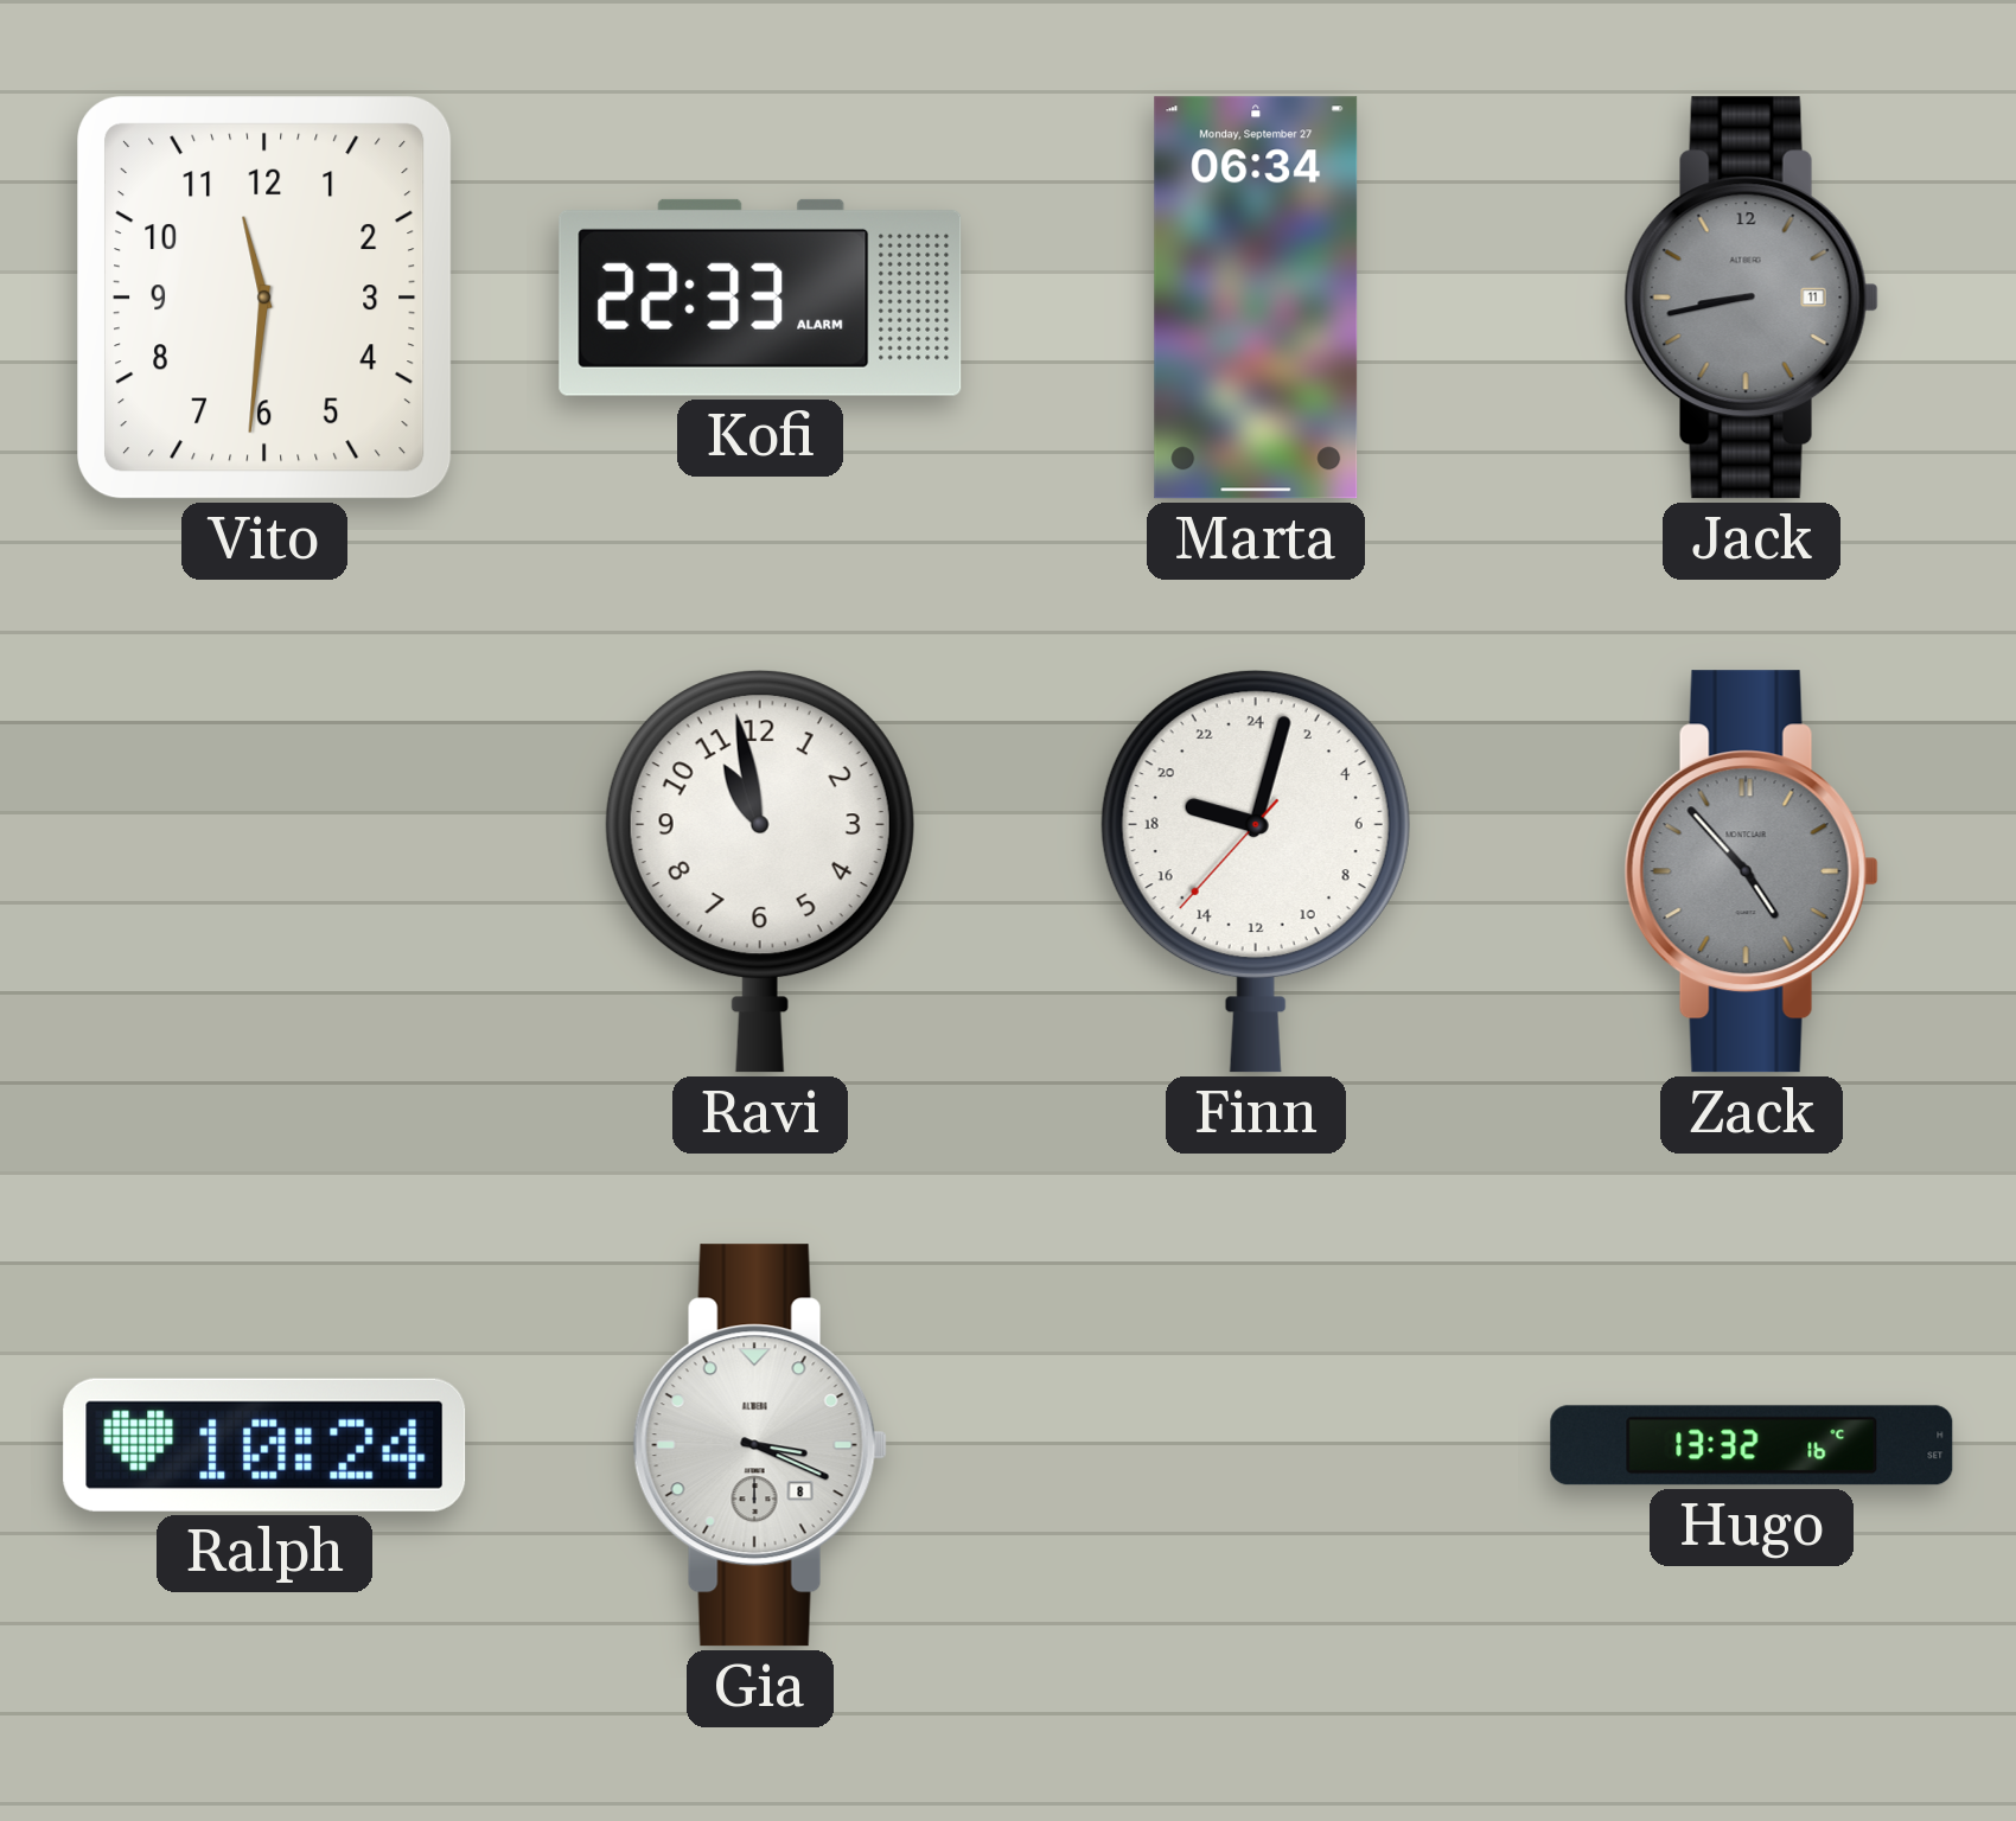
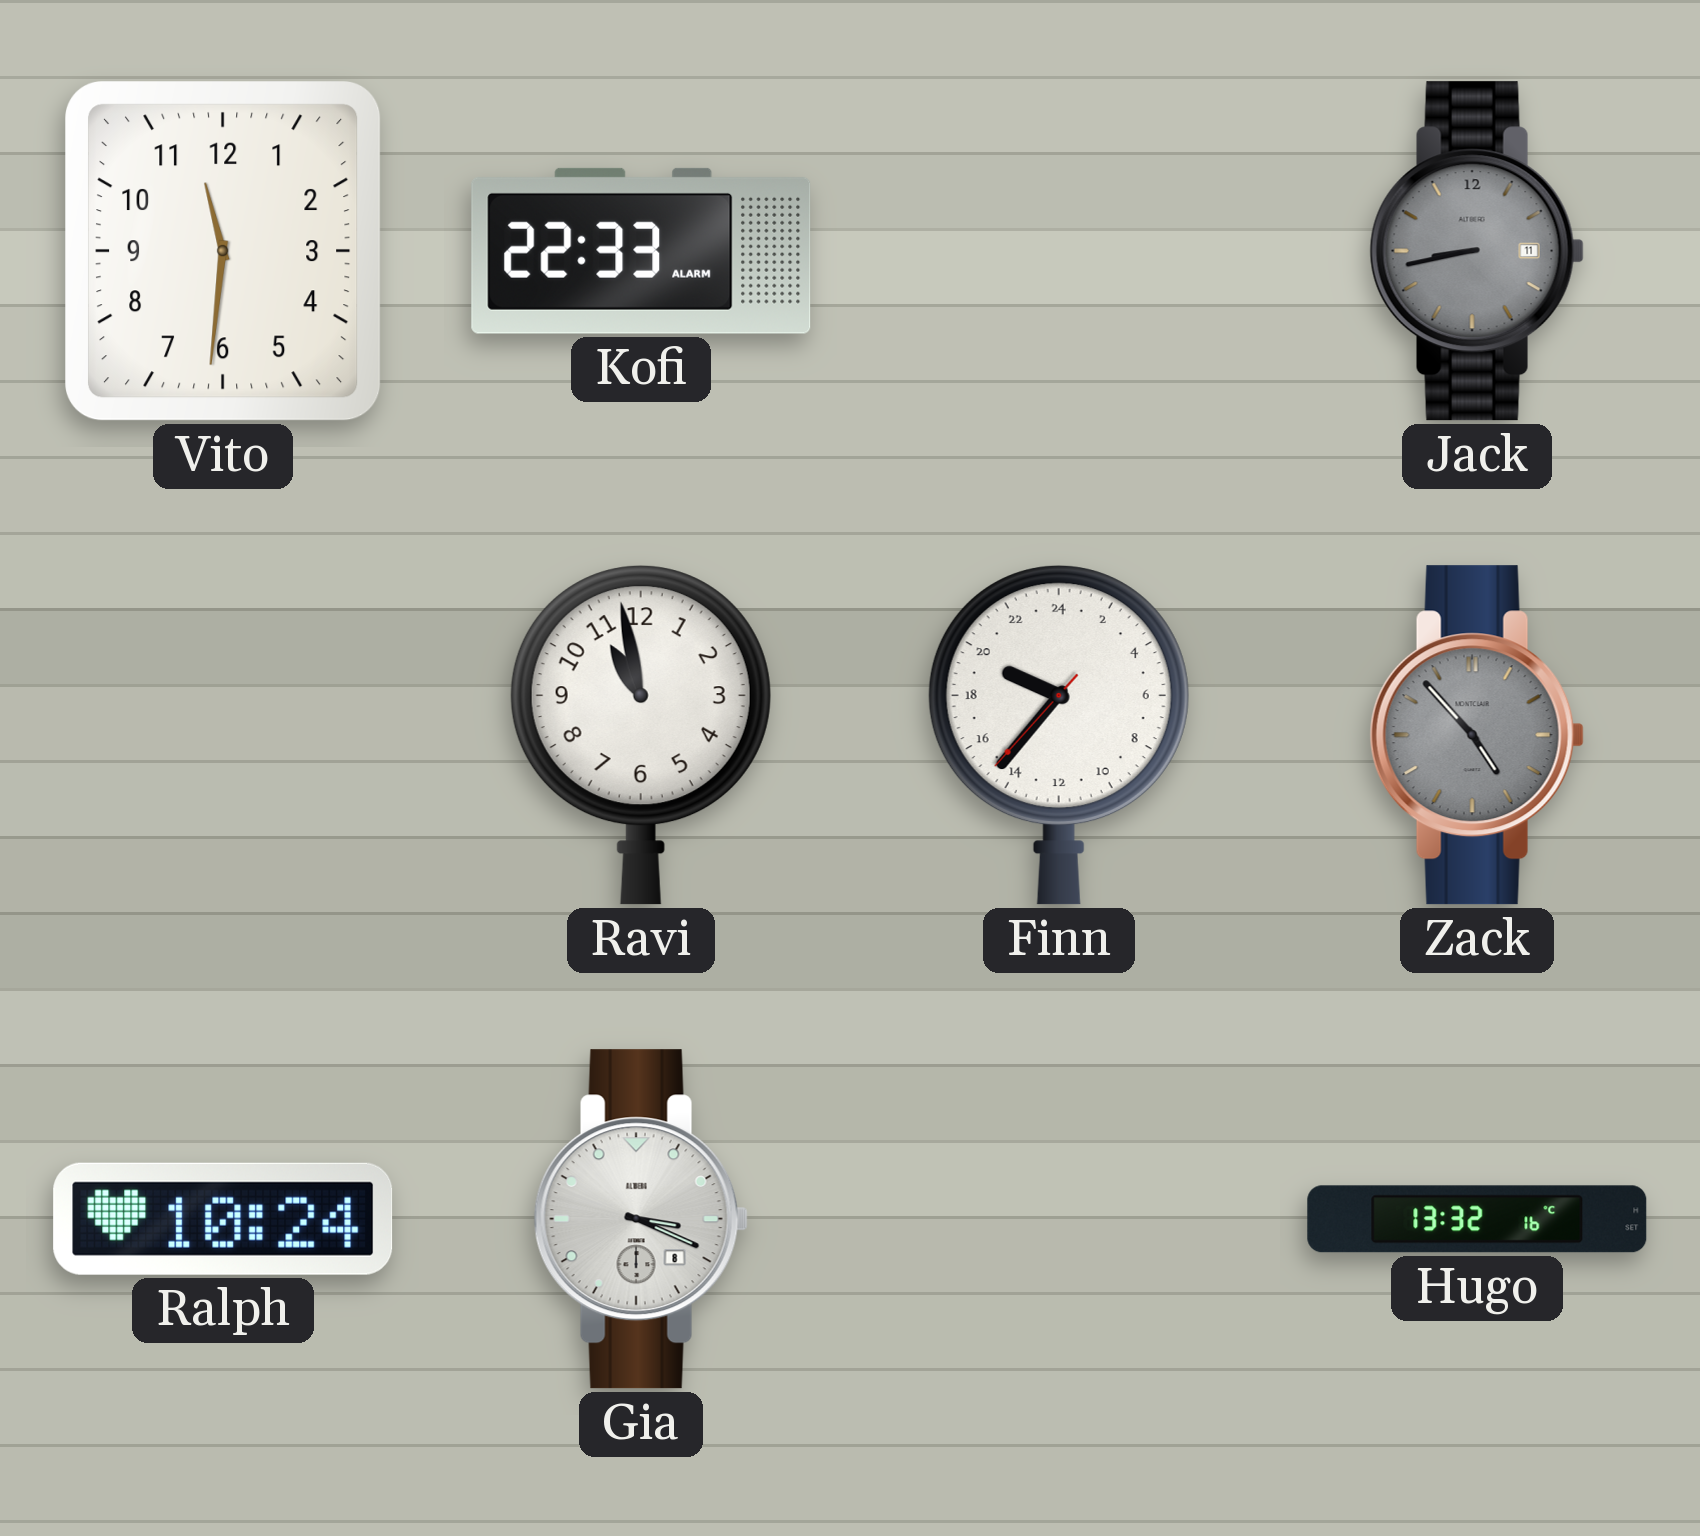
Marta: 06:34 -> none (1256, 298)
Finn: 19:02 -> 19:36 (1059, 735)
